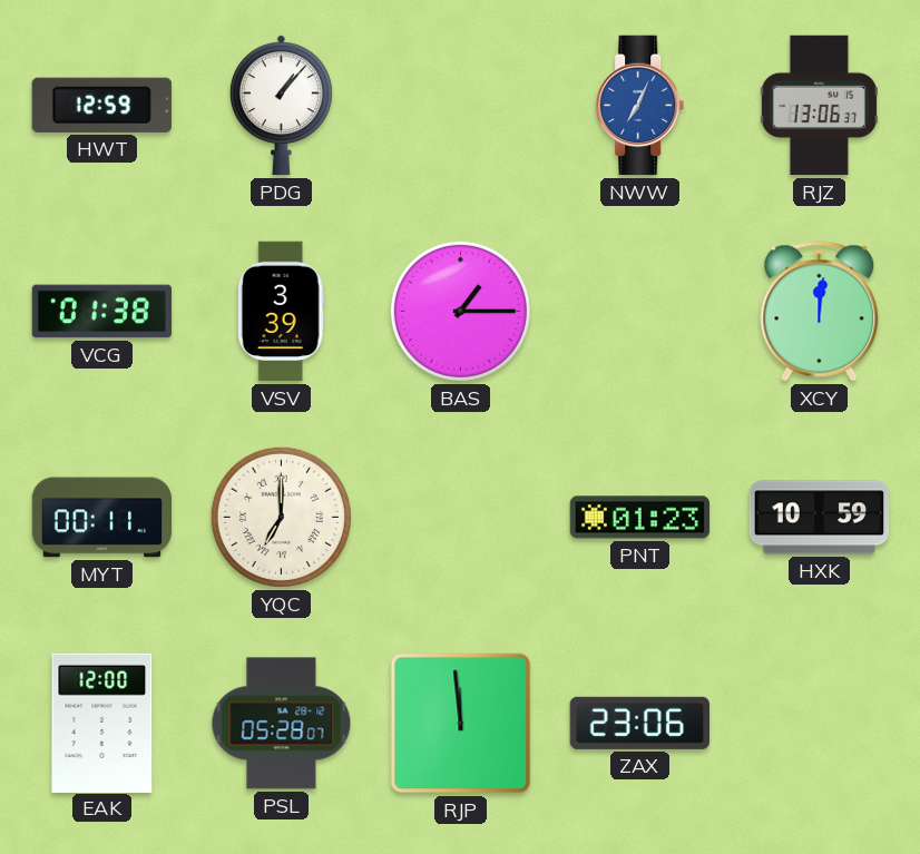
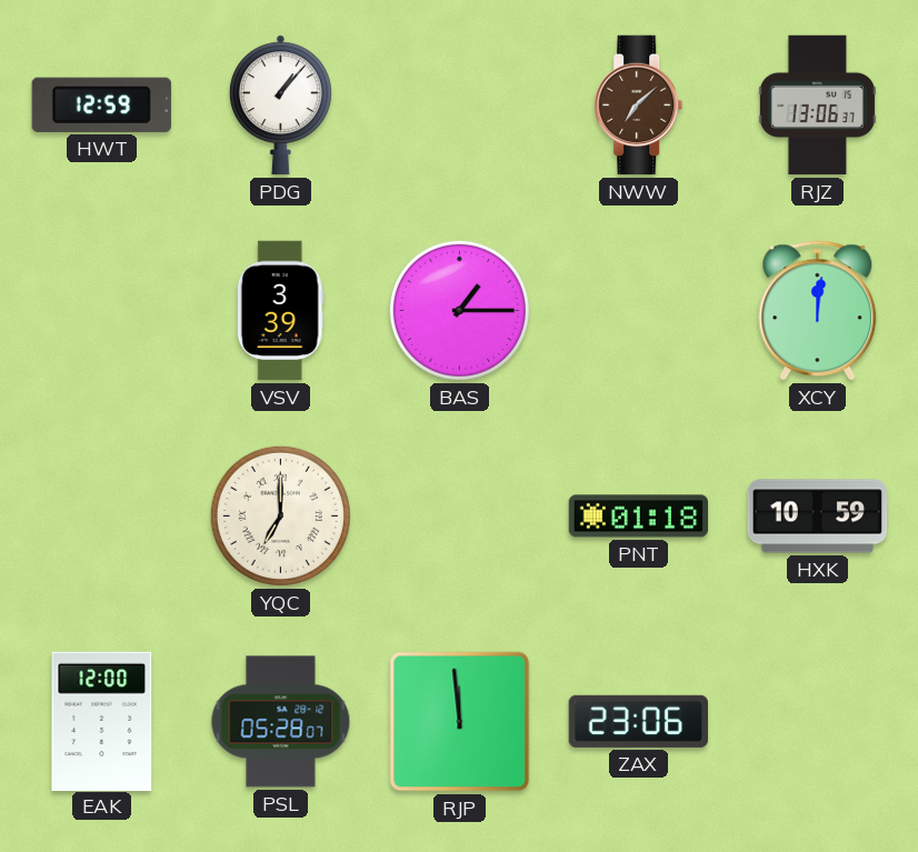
NWW: 7:04 -> 7:08 (639, 106)
NWW dial: blue -> brown (639, 106)
VCG: 01:38 -> none (102, 312)
MYT: 00:11 -> none (102, 518)
PNT: 01:23 -> 01:18 (639, 517)
